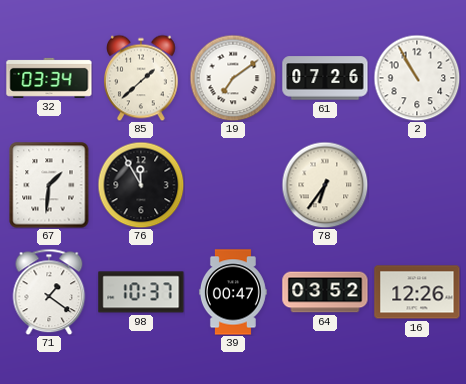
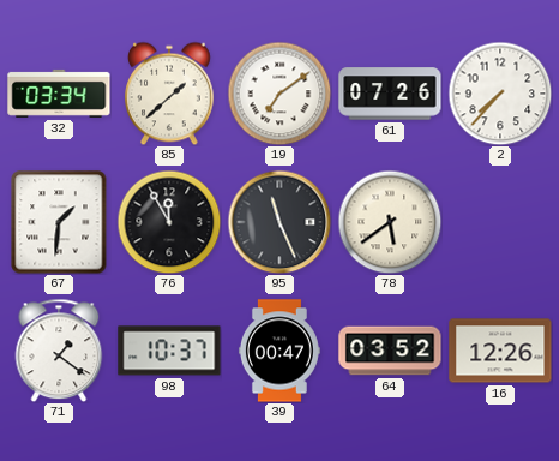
2: 10:55 -> 7:37 (500, 94)
95: none -> 11:26 (279, 222)
78: 6:36 -> 5:39 (390, 222)
